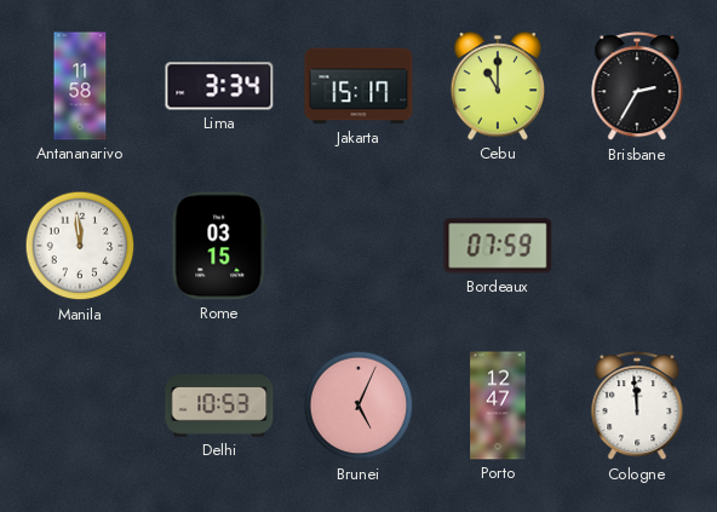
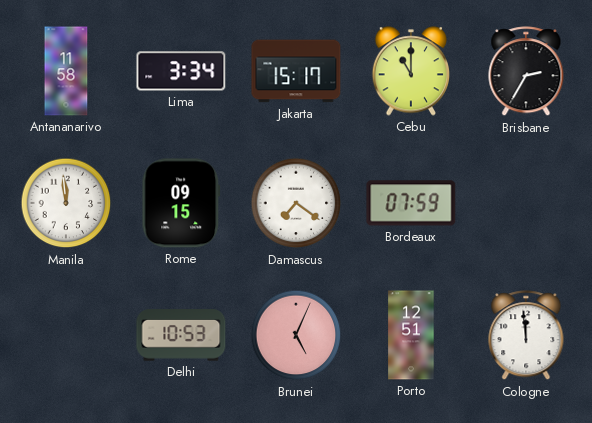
Rome: 03:15 -> 09:15 (181, 203)
Damascus: none -> 7:21 (296, 203)
Porto: 12:47 -> 12:51 (411, 335)
